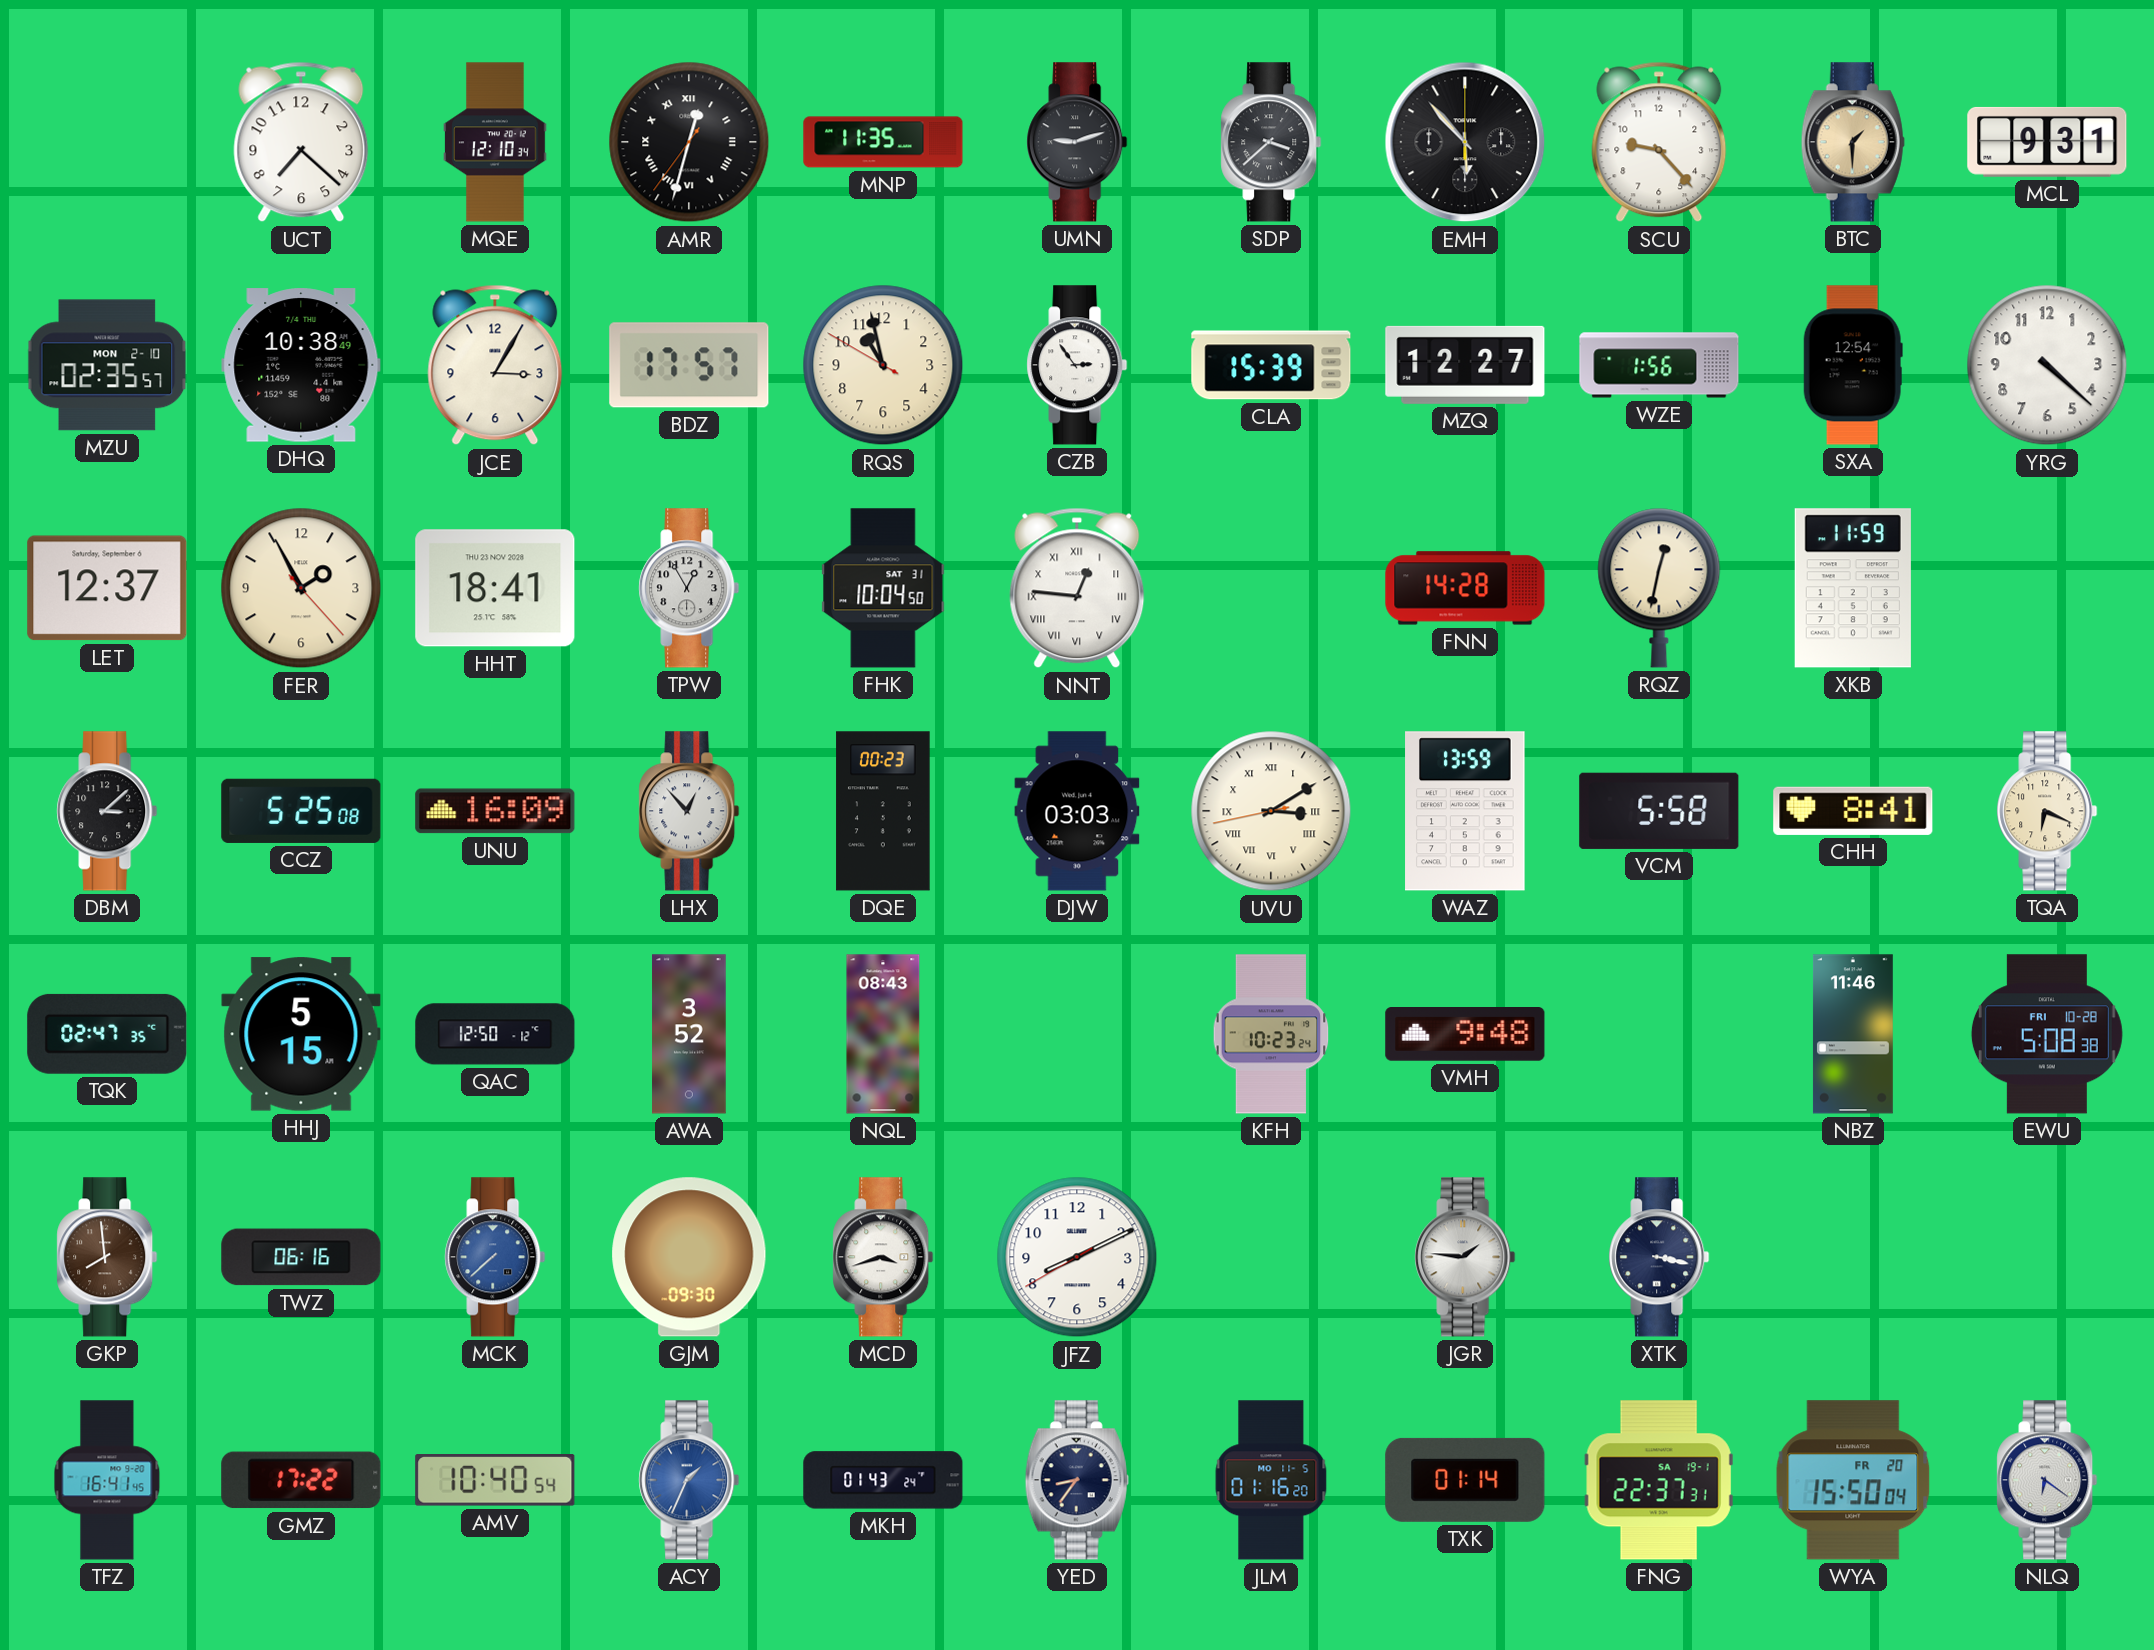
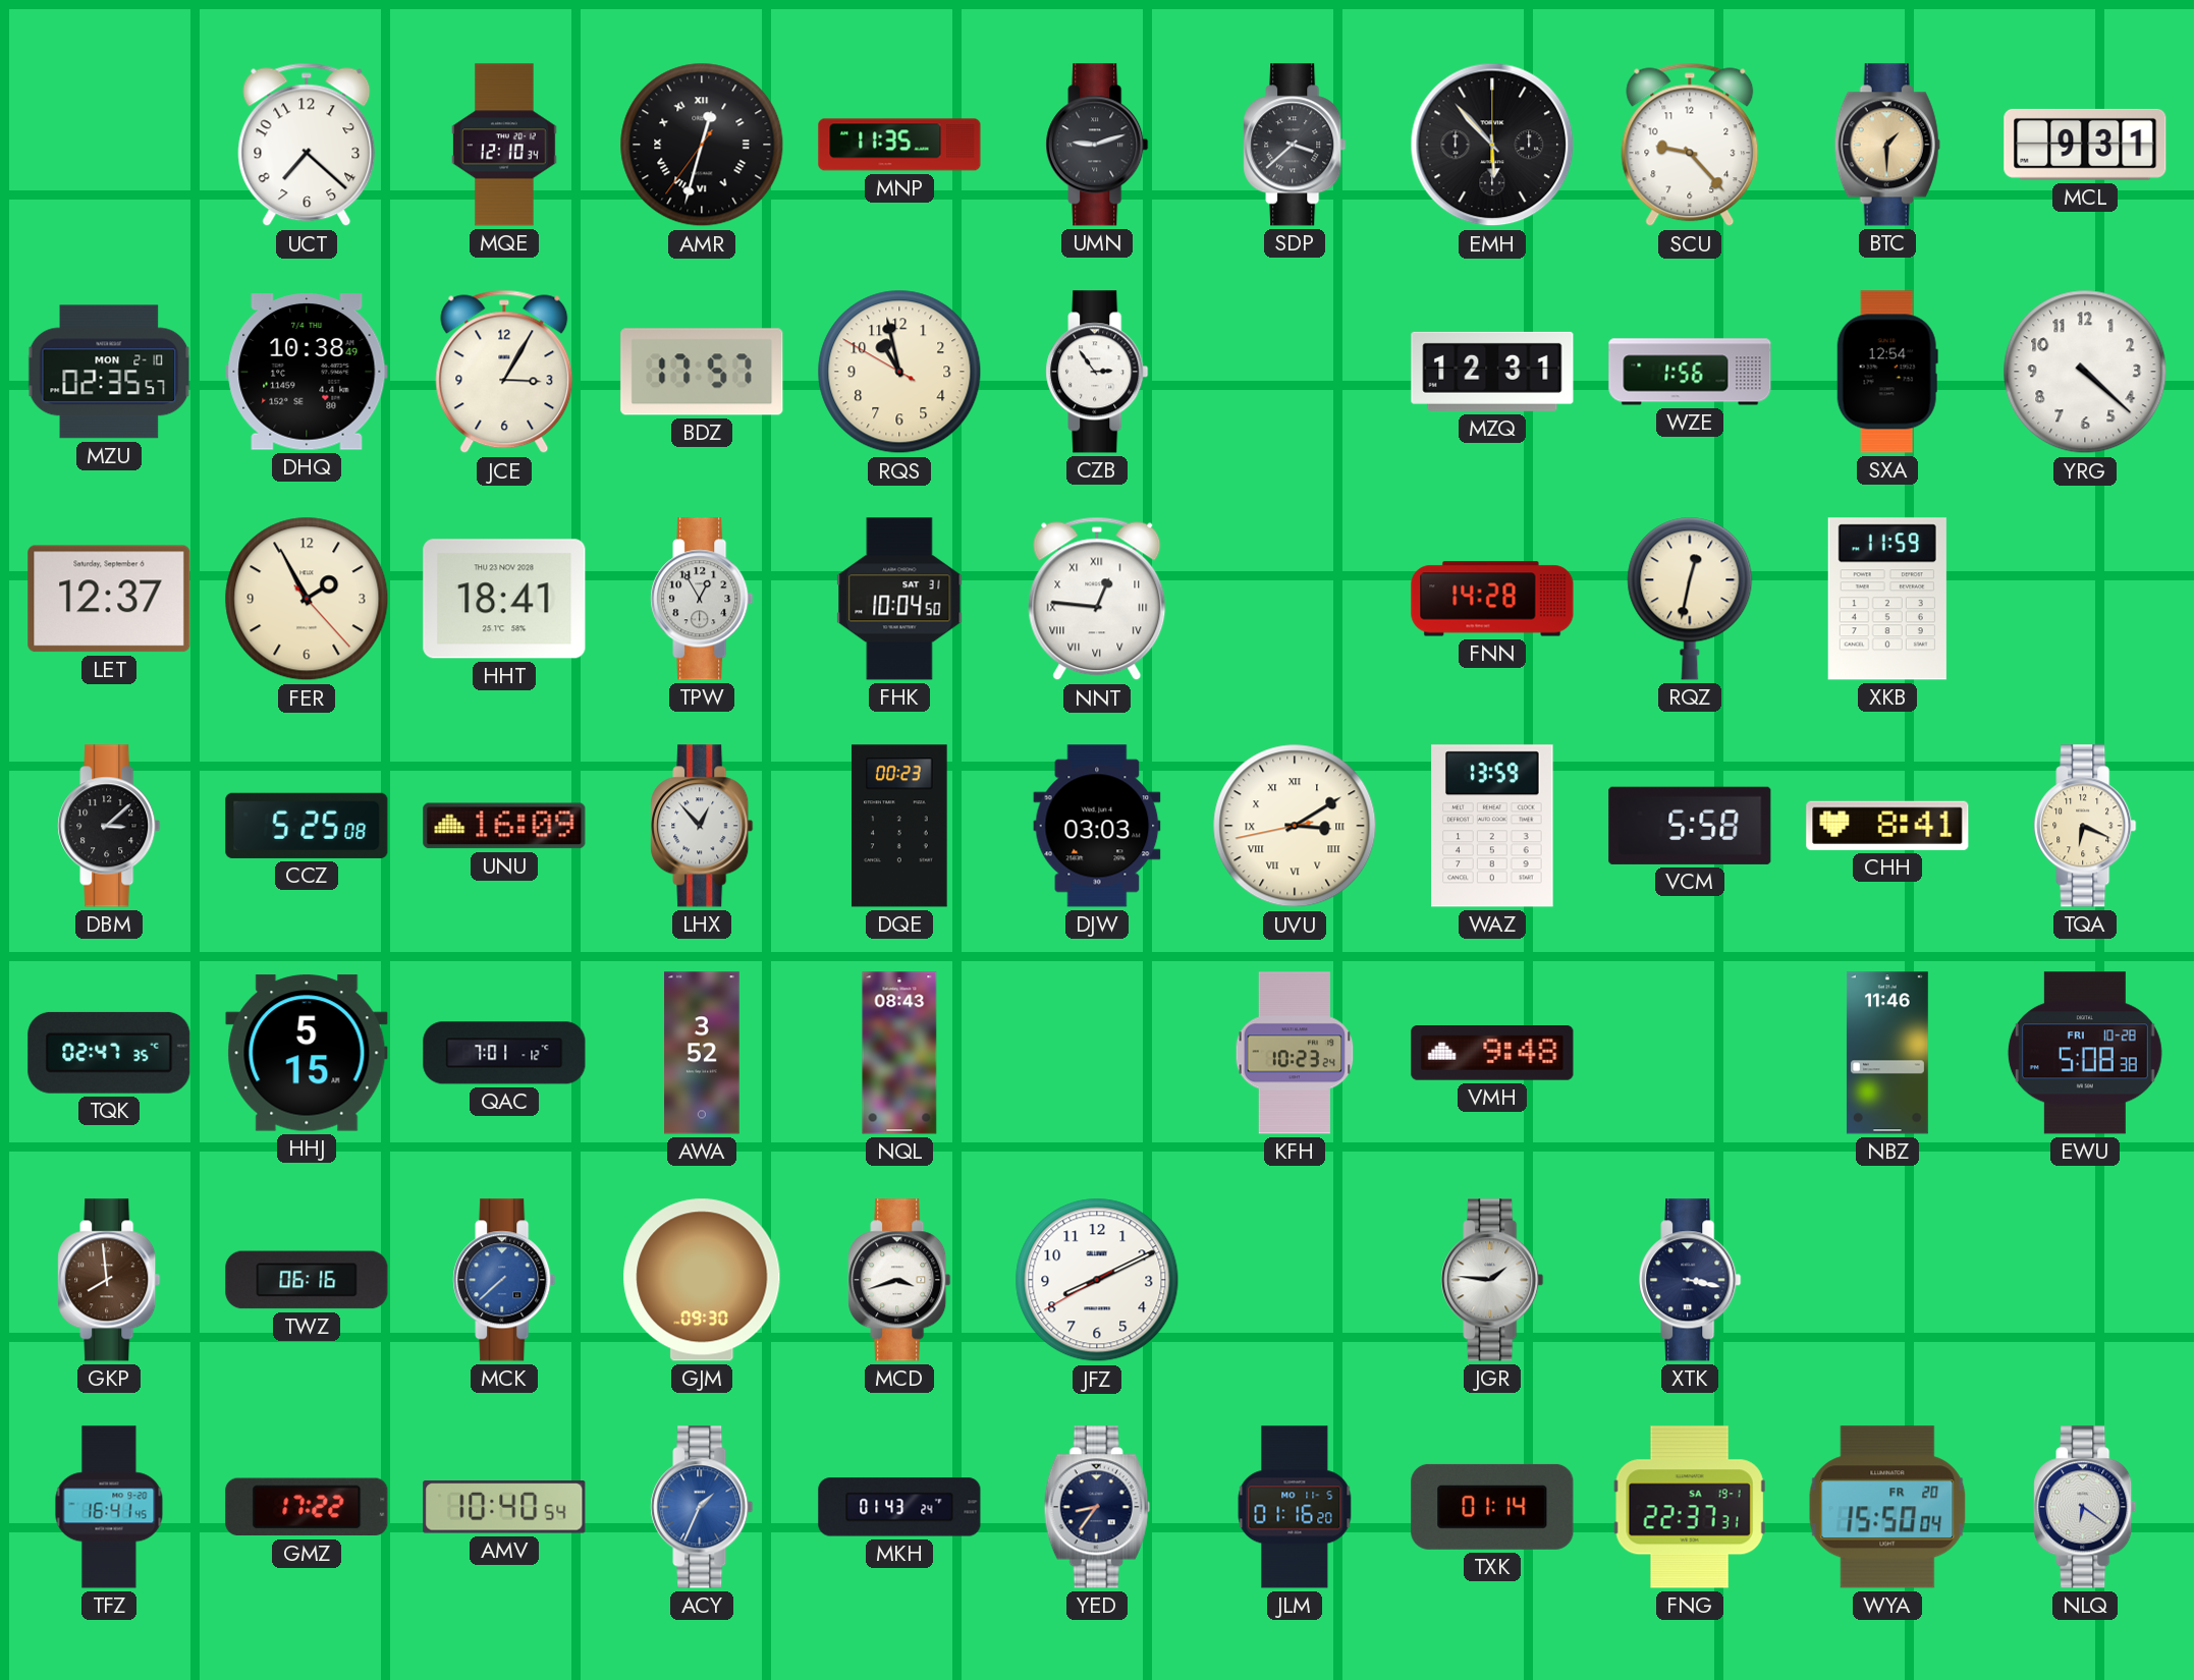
CLA: 15:39 -> none (1271, 365)
MZQ: 12:27 -> 12:31 (1492, 372)
QAC: 12:50 -> 7:01 (504, 1053)
